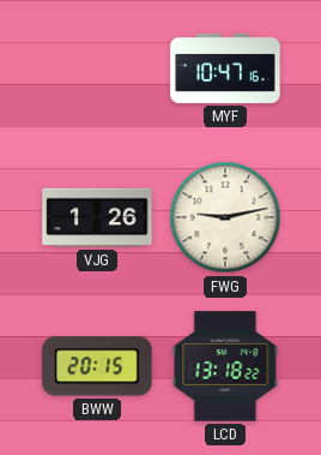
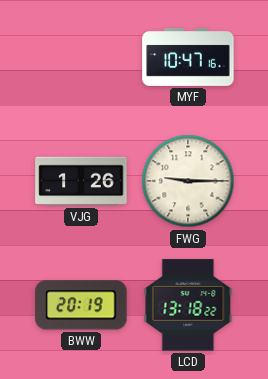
FWG: 9:13 -> 9:15 (188, 181)
BWW: 20:15 -> 20:19 (81, 305)
